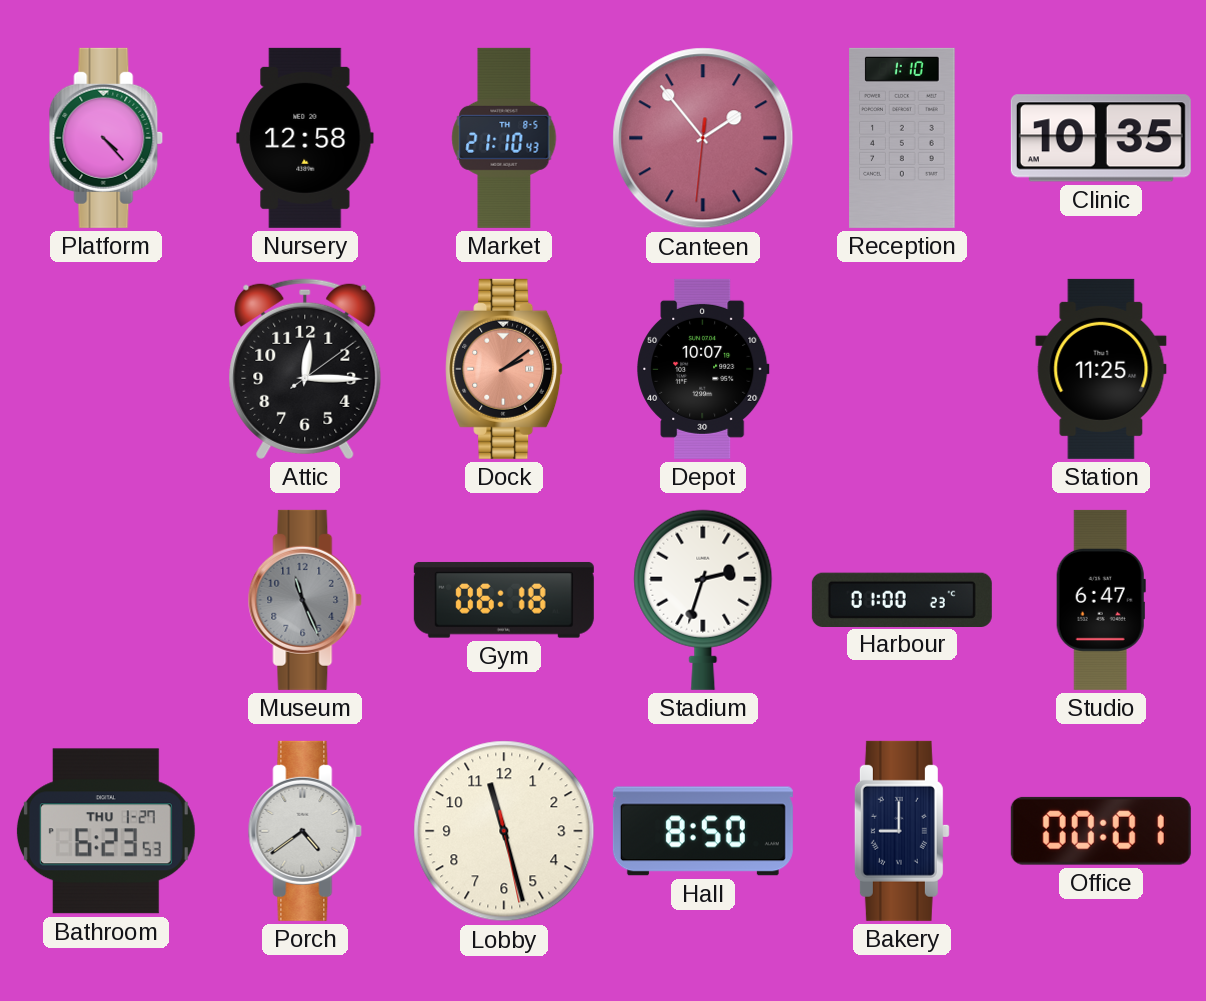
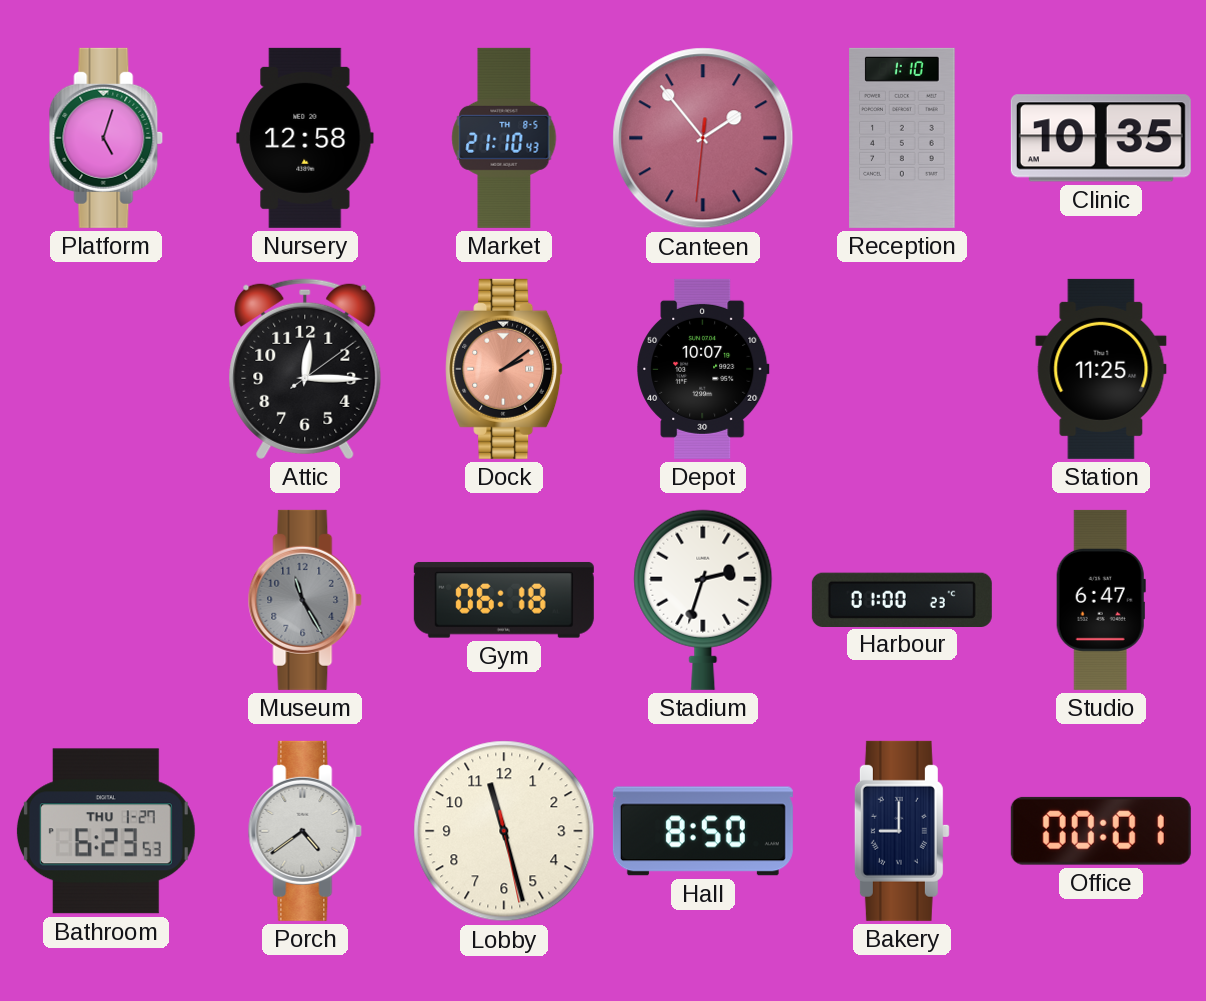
Platform: 4:23 -> 5:03 (106, 138)
Museum: 11:26 -> 11:25 (305, 600)
